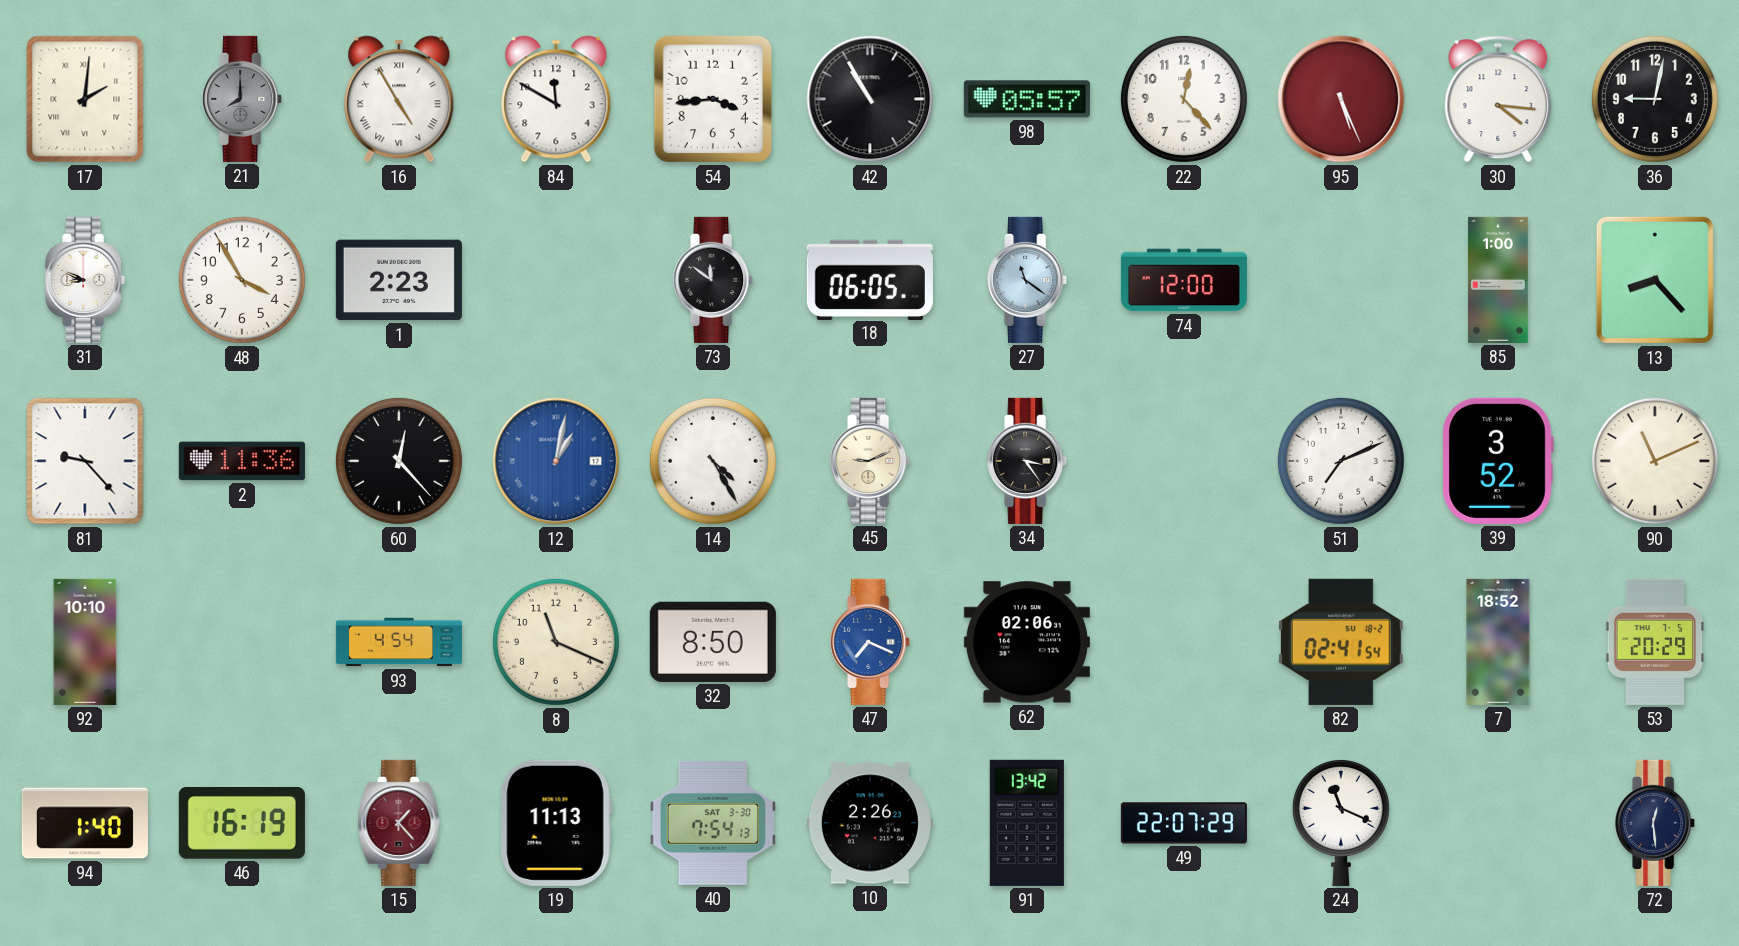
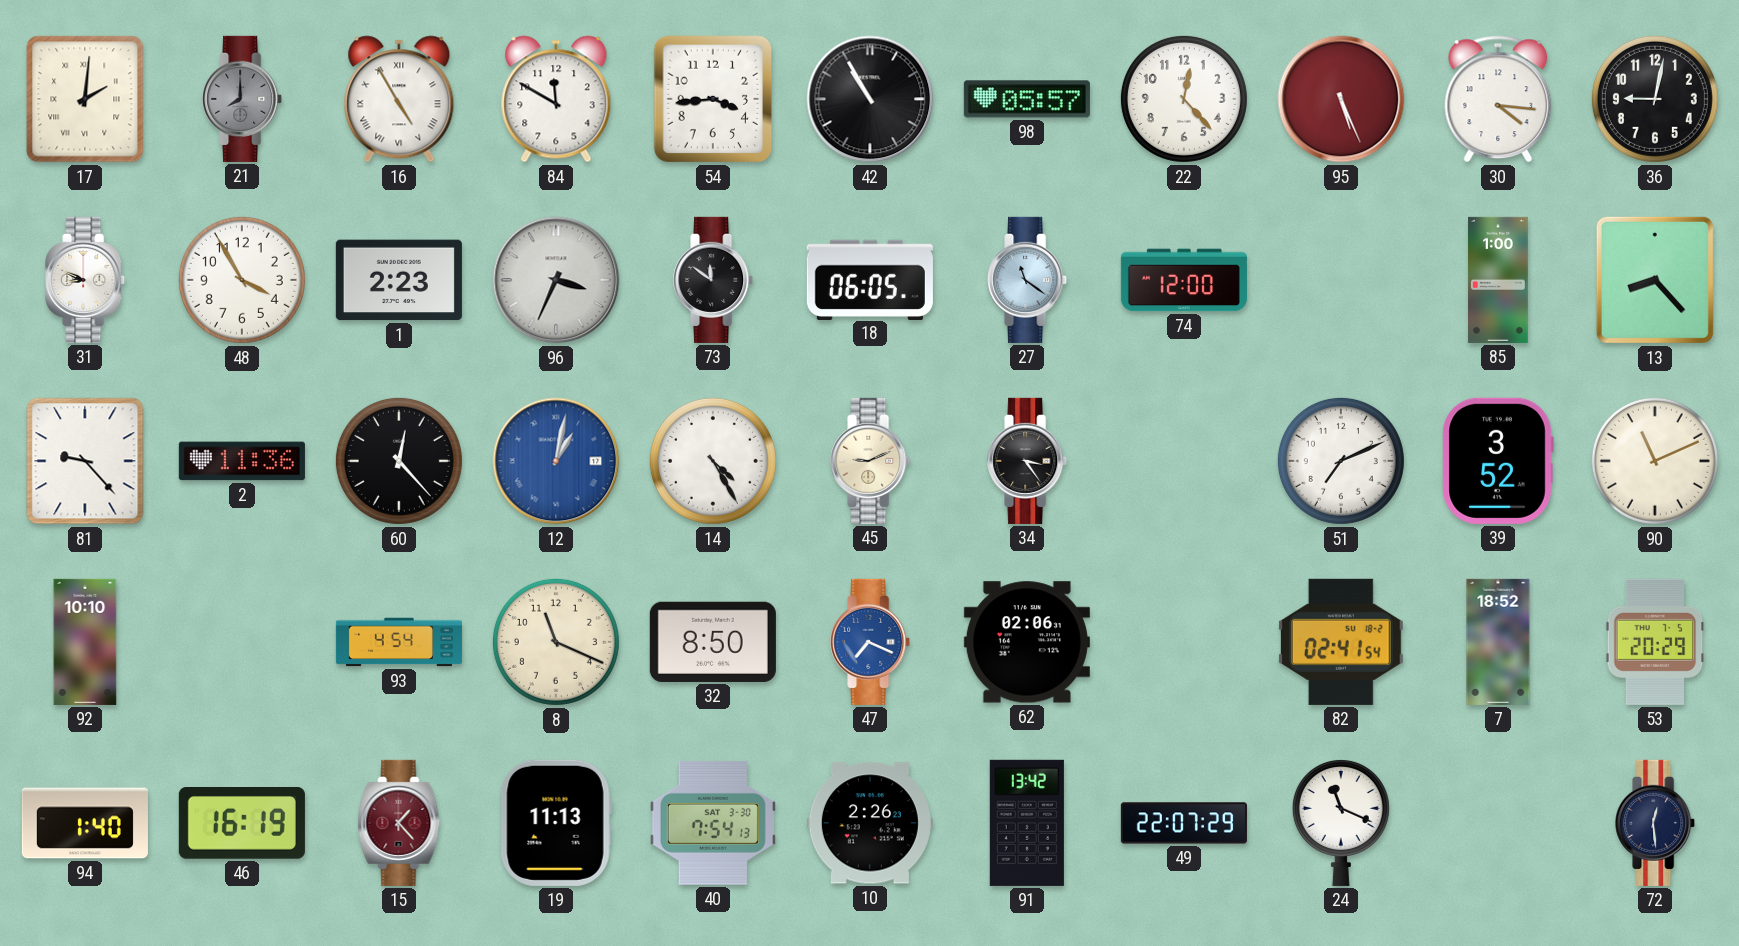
96: none -> 3:34 (556, 280)
